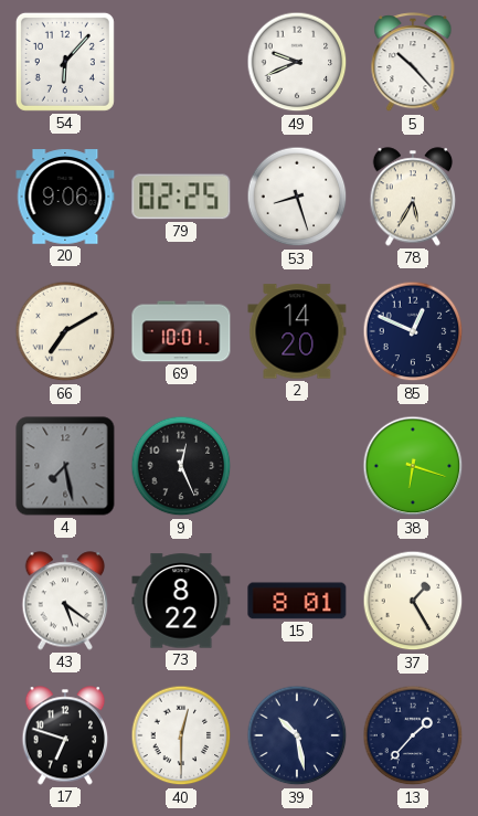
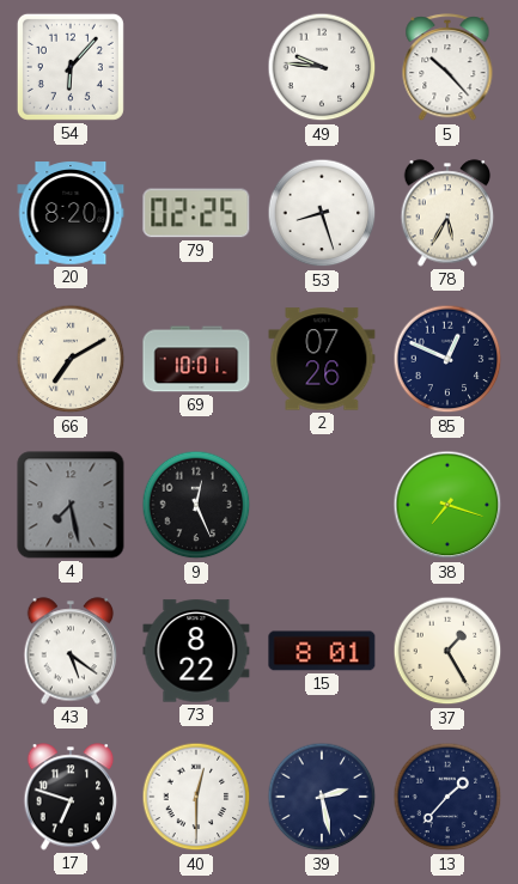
49: 9:41 -> 9:46 (322, 67)
20: 9:06 -> 8:20 (71, 213)
2: 14:20 -> 07:26 (322, 359)
38: 6:18 -> 7:18 (447, 505)
39: 10:28 -> 2:28 (322, 797)
